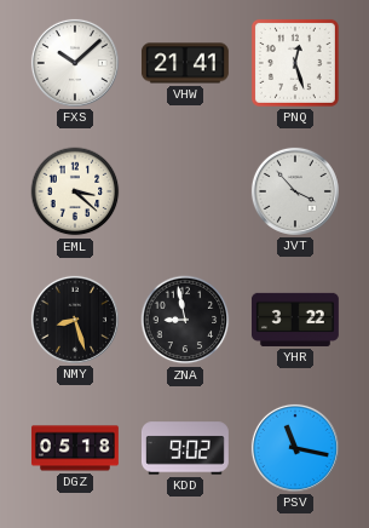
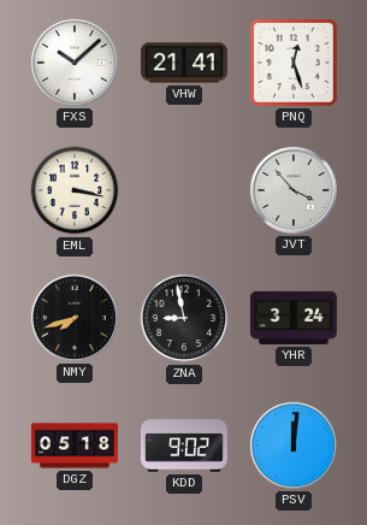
EML: 3:22 -> 3:17 (75, 190)
NMY: 8:27 -> 7:42 (75, 318)
YHR: 3:22 -> 3:24 (294, 318)
PSV: 11:17 -> 12:01 (294, 446)
